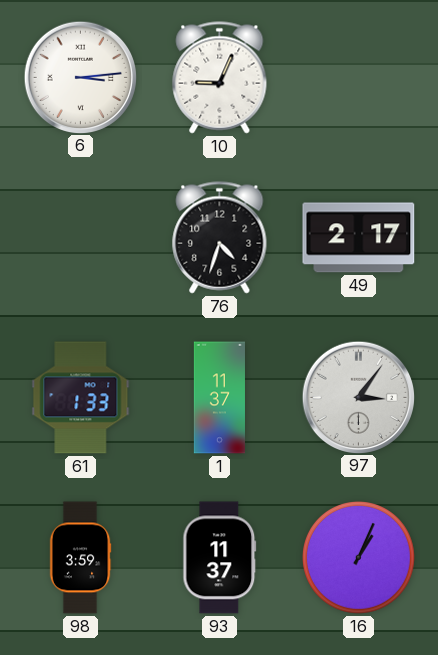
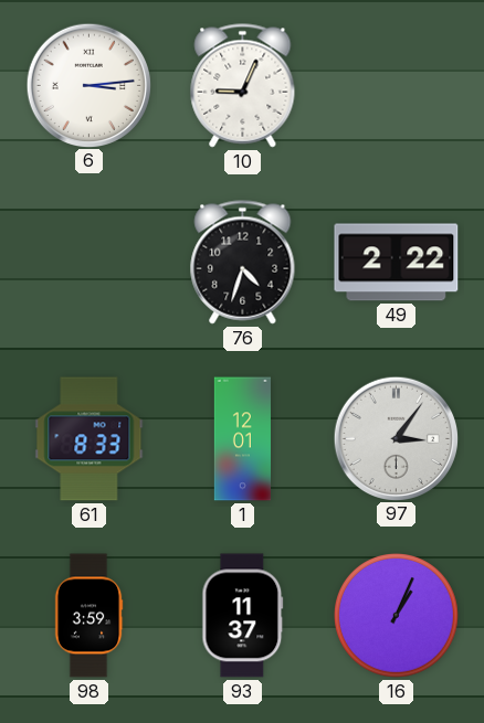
49: 2:17 -> 2:22 (397, 263)
61: 1:33 -> 8:33 (90, 439)
1: 11:37 -> 12:01 (242, 439)
